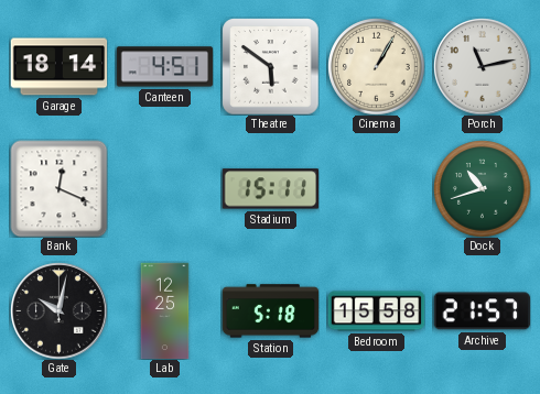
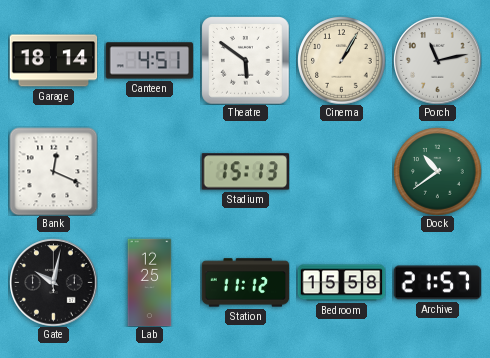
Stadium: 15:11 -> 15:13 (245, 172)
Dock: 10:42 -> 10:39 (437, 171)
Station: 5:18 -> 11:12 (245, 283)
